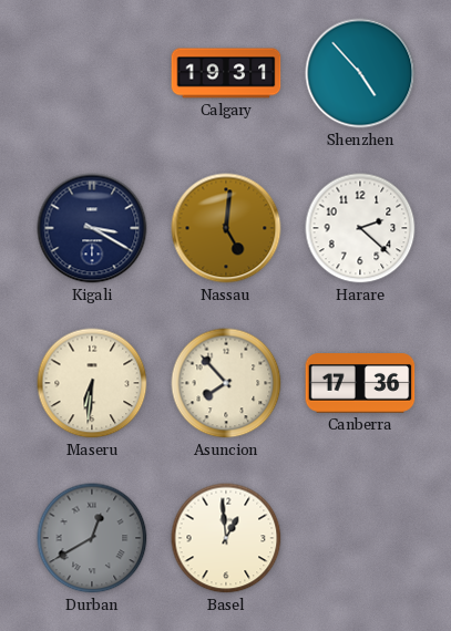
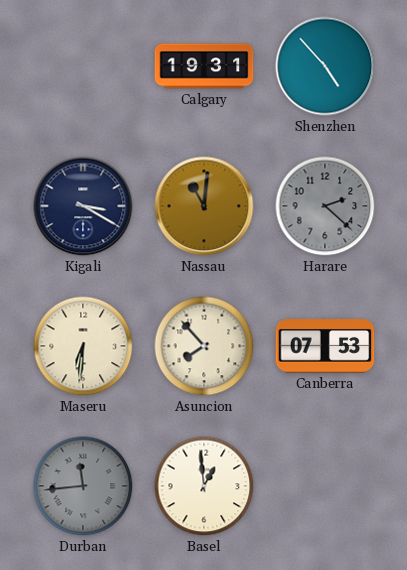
Nassau: 5:01 -> 11:01 (204, 206)
Harare dial: white -> grey (325, 206)
Canberra: 17:36 -> 07:53 (325, 346)
Durban: 12:40 -> 11:44 (83, 486)
